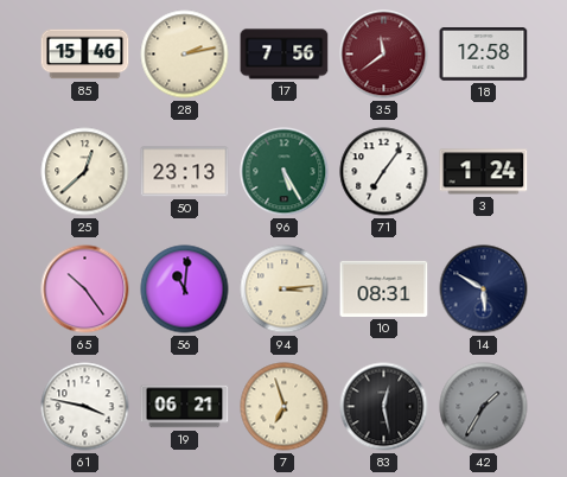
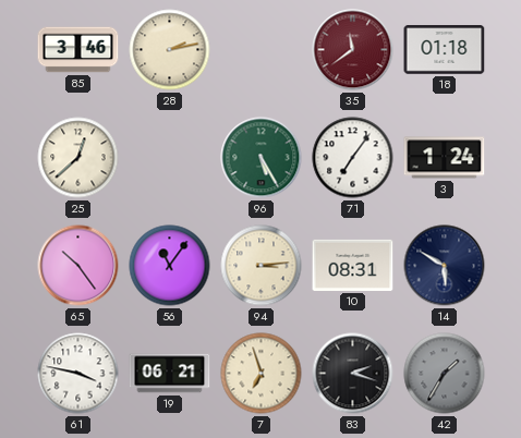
85: 15:46 -> 3:46 (78, 50)
17: 7:56 -> none (285, 55)
18: 12:58 -> 01:18 (445, 50)
50: 23:13 -> none (185, 172)
56: 11:01 -> 11:06 (170, 266)
83: 12:28 -> 2:18 (353, 374)
